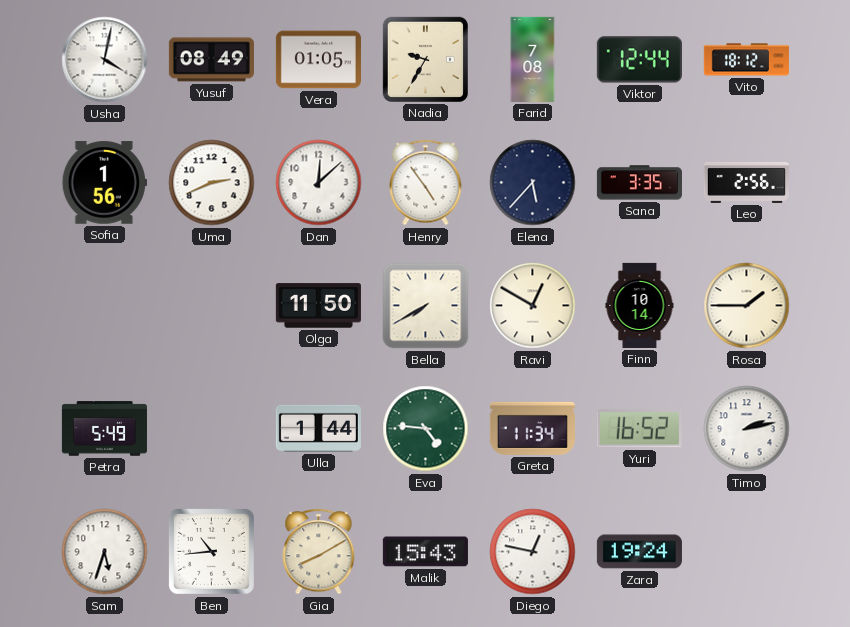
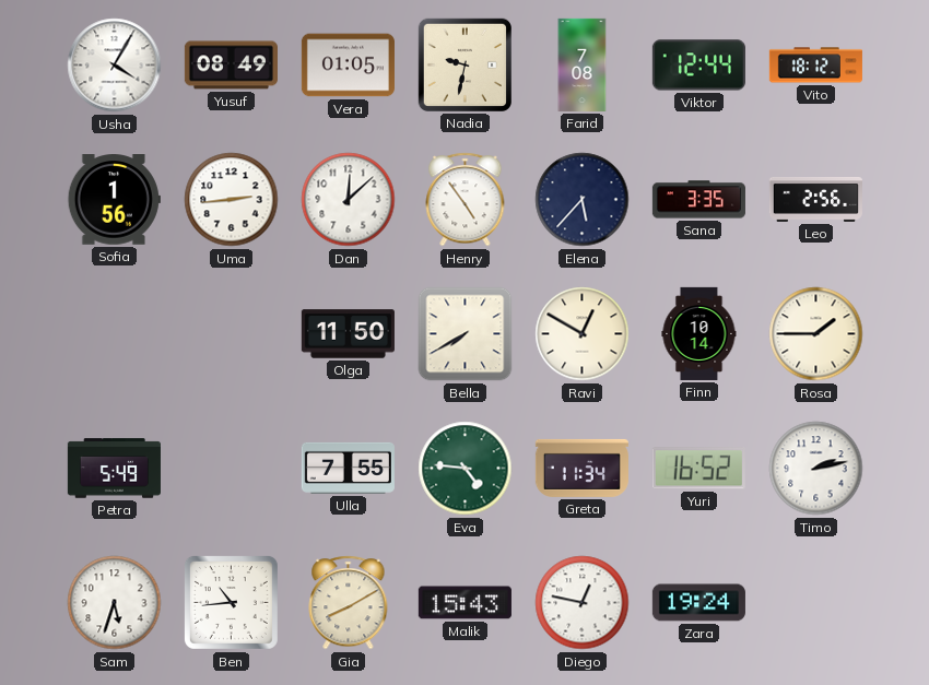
Usha: 4:02 -> 4:05 (115, 66)
Nadia: 9:35 -> 9:32 (465, 64)
Uma: 2:41 -> 2:44 (232, 200)
Ulla: 1:44 -> 7:55 (348, 468)
